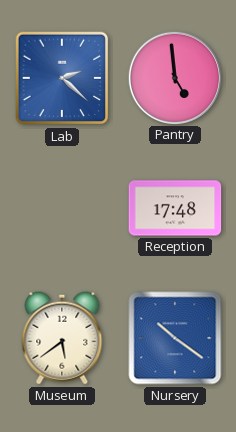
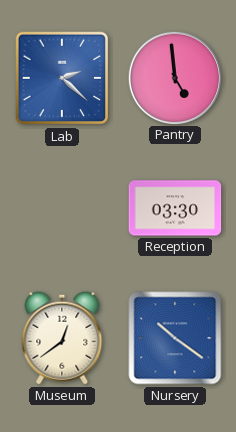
Reception: 17:48 -> 03:30 (175, 208)
Museum: 5:39 -> 12:39 (62, 338)
